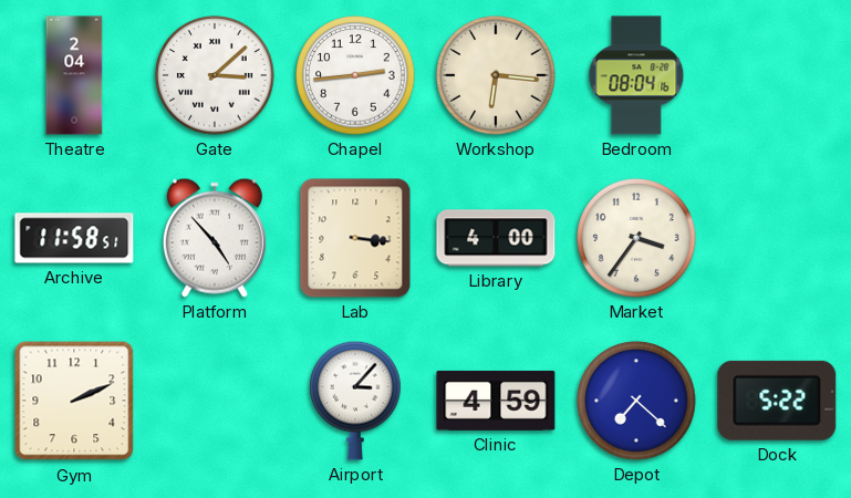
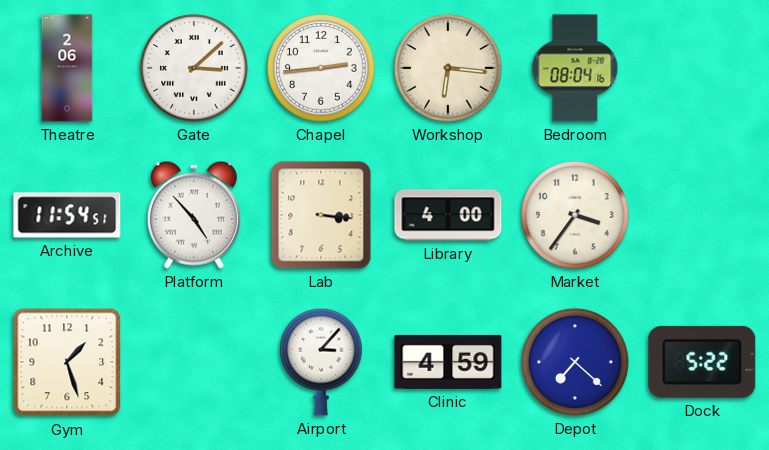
Theatre: 2:04 -> 2:06 (67, 68)
Archive: 11:58 -> 11:54 (67, 215)
Gym: 2:11 -> 1:27 (67, 362)
